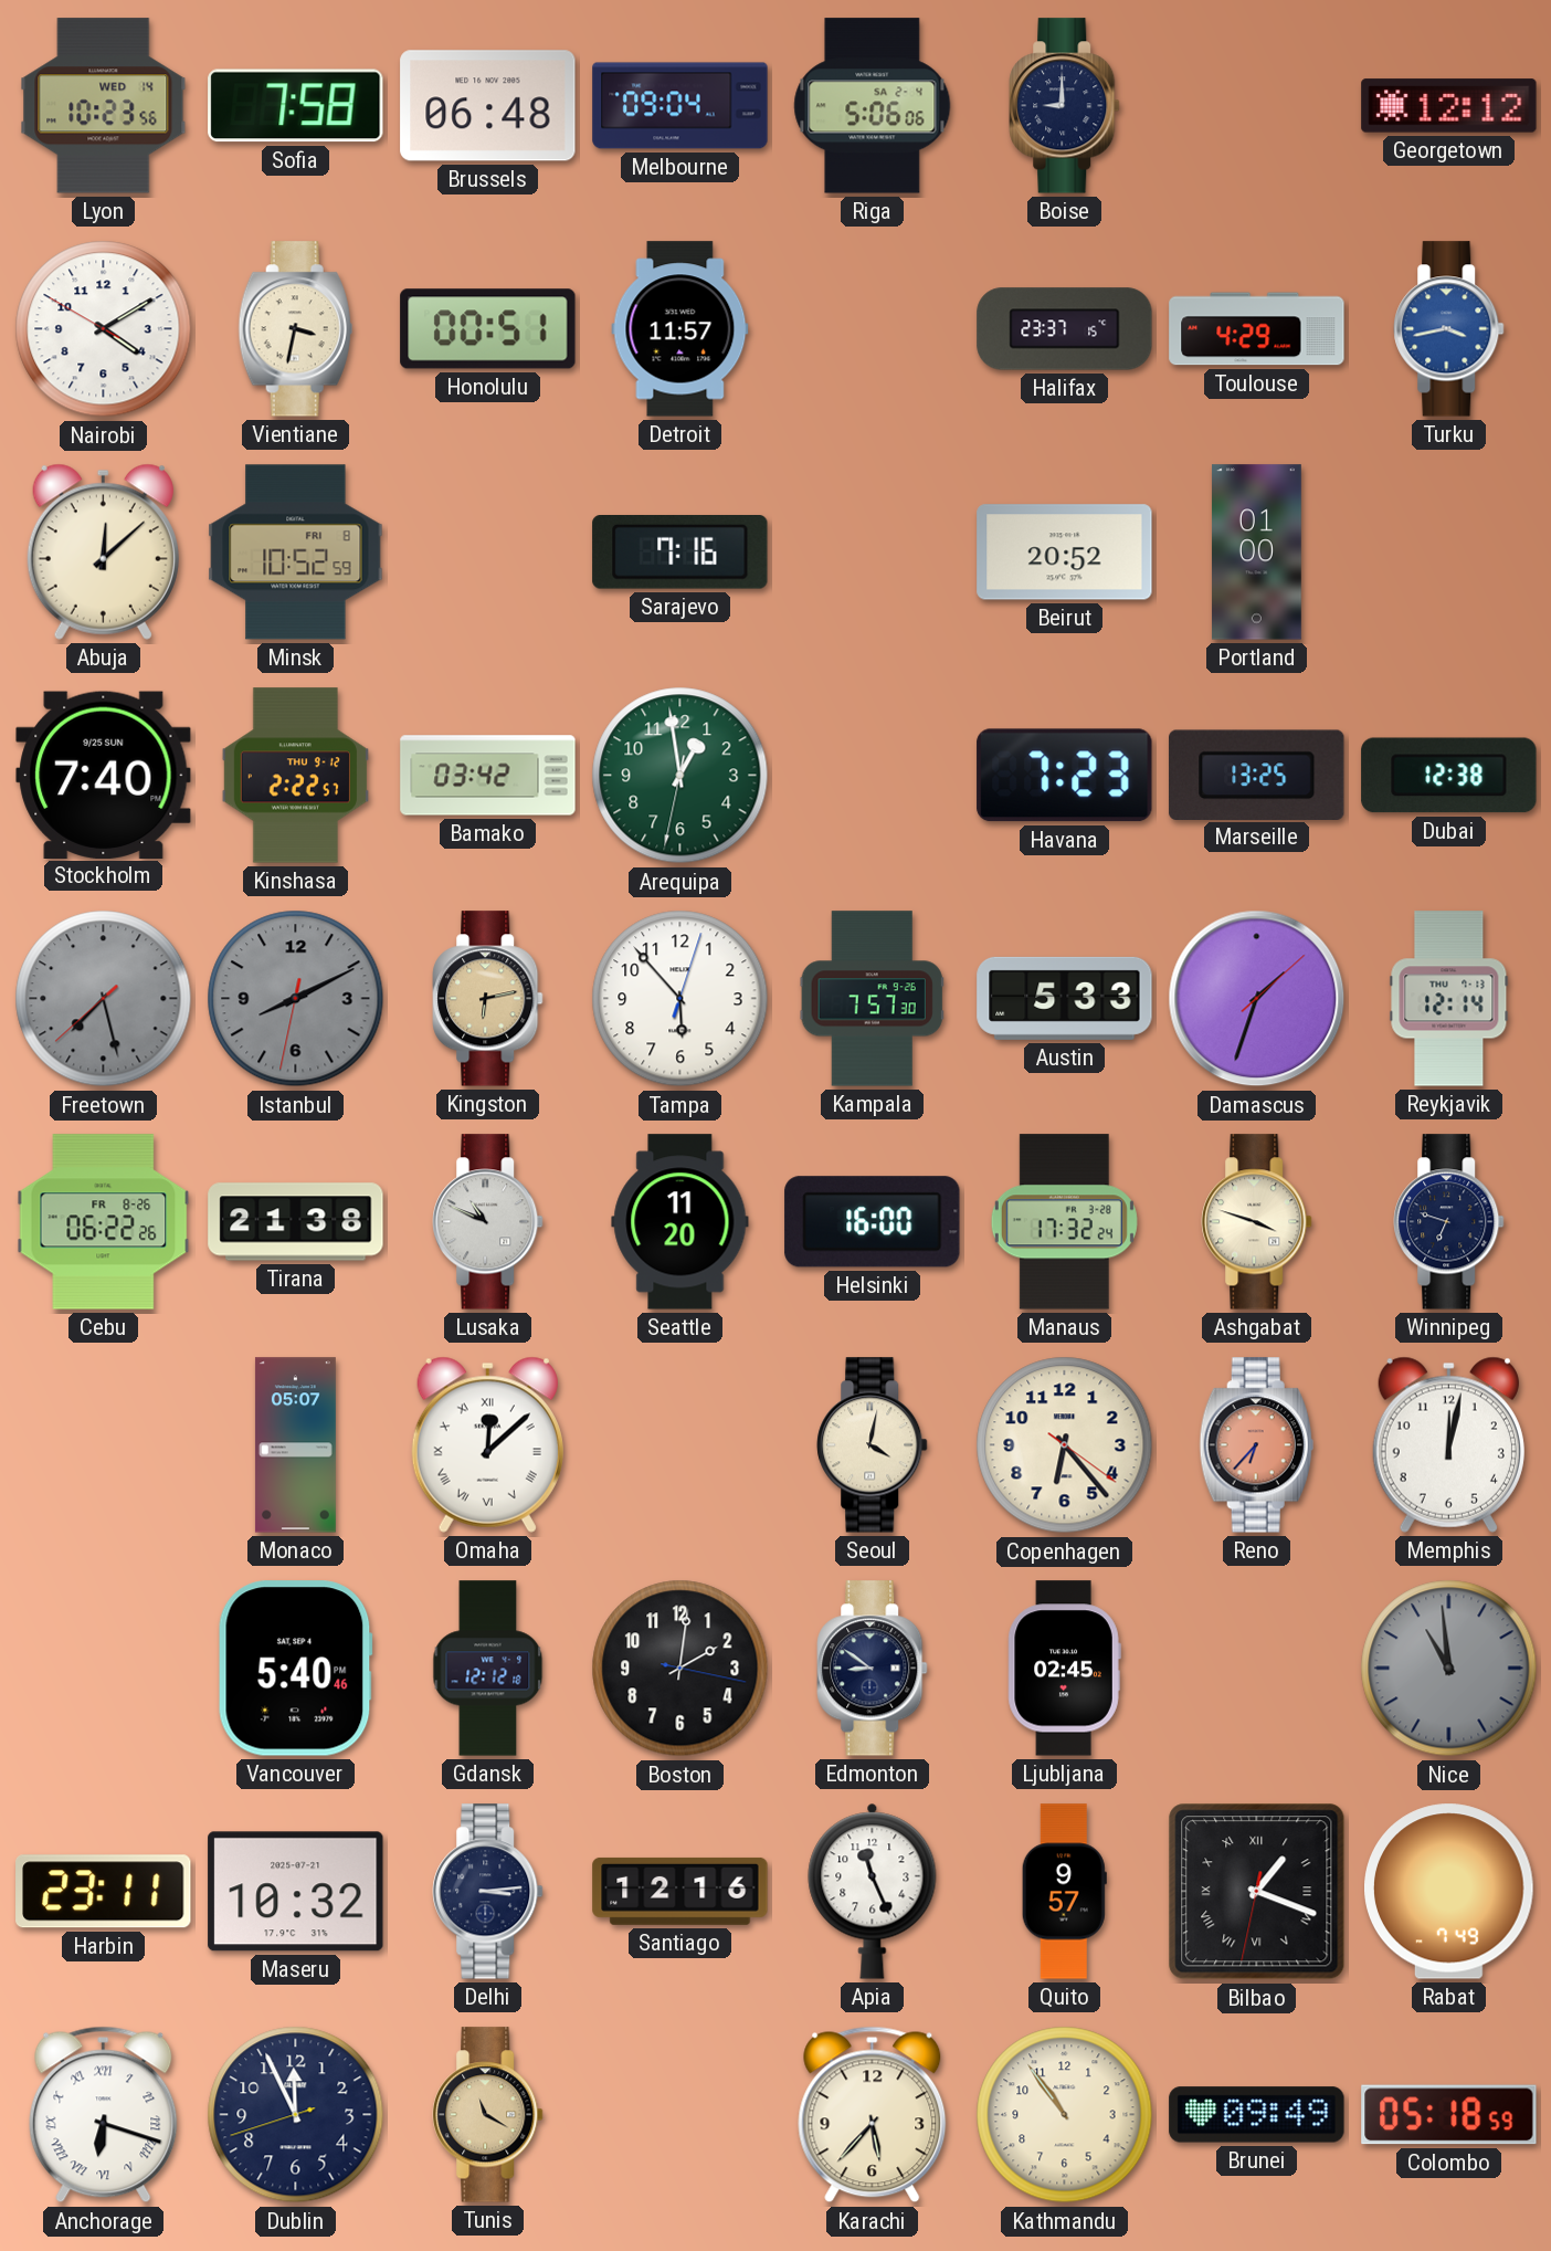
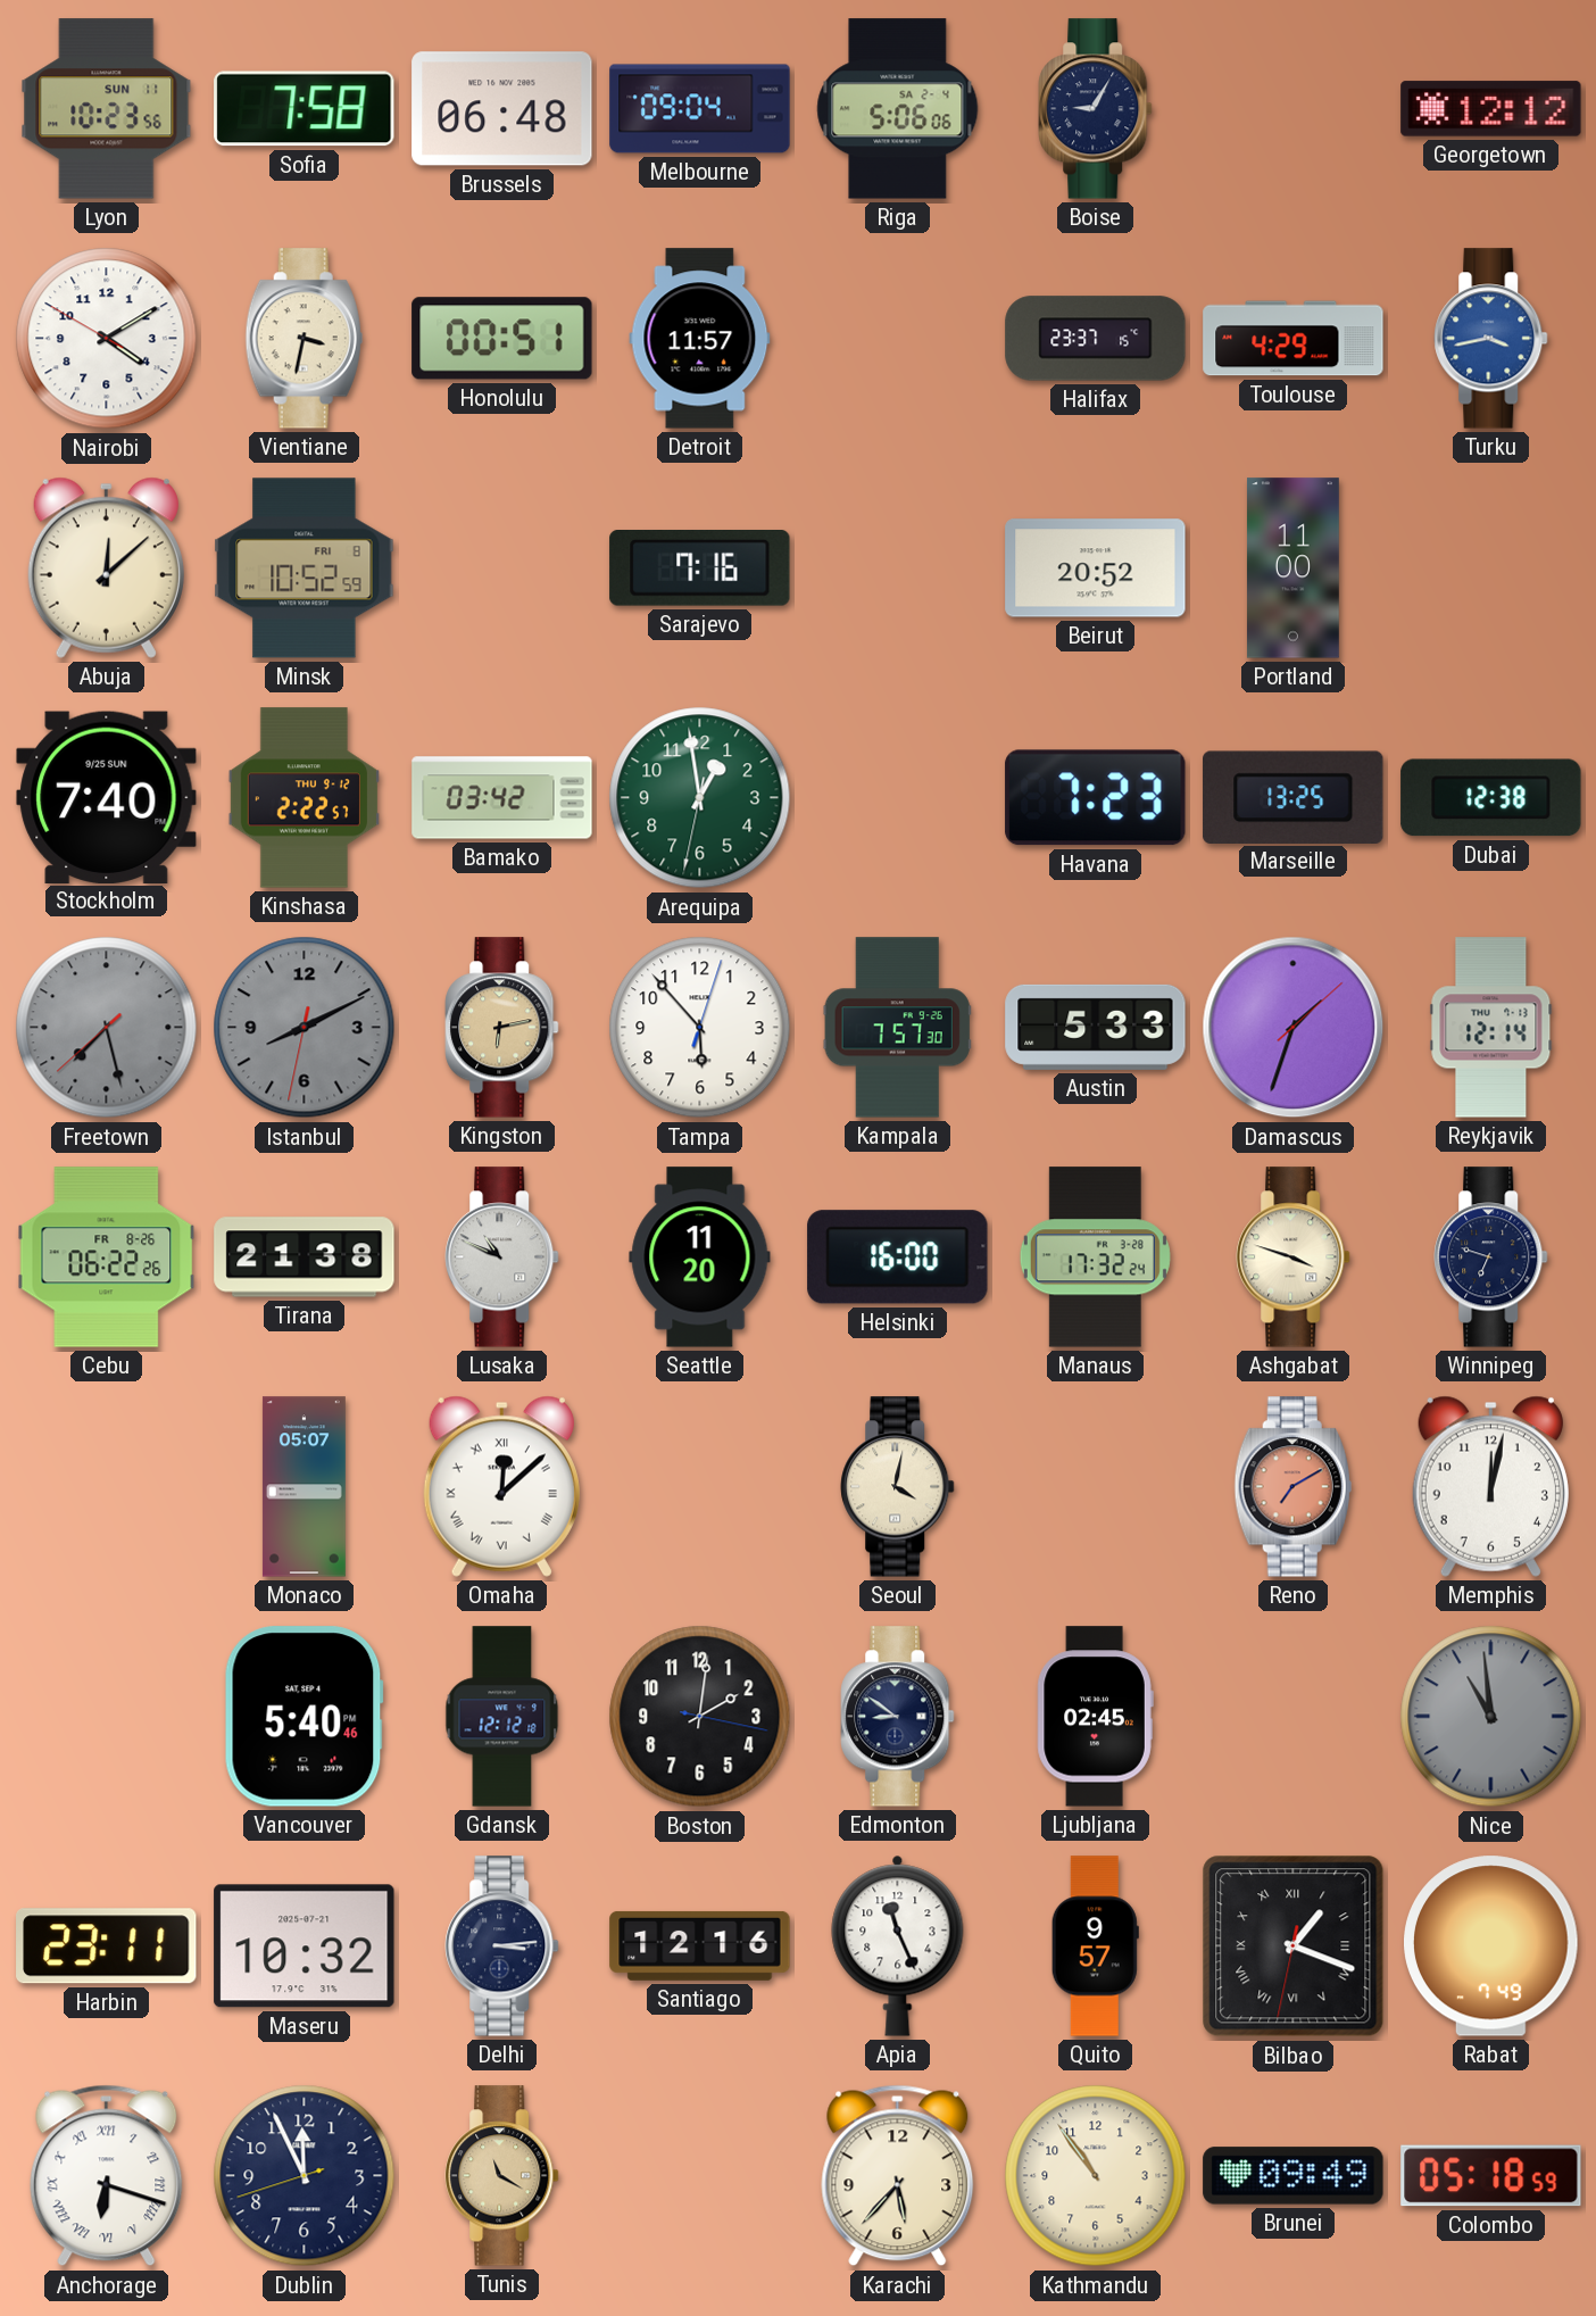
Lyon date: WED 14 -> SUN 11 (107, 109)
Boise: 9:00 -> 9:05 (1096, 109)
Portland: 01:00 -> 11:00 (1292, 568)
Copenhagen: 6:23 -> none (1065, 1445)
Reno: 6:37 -> 7:10 (1292, 1487)
